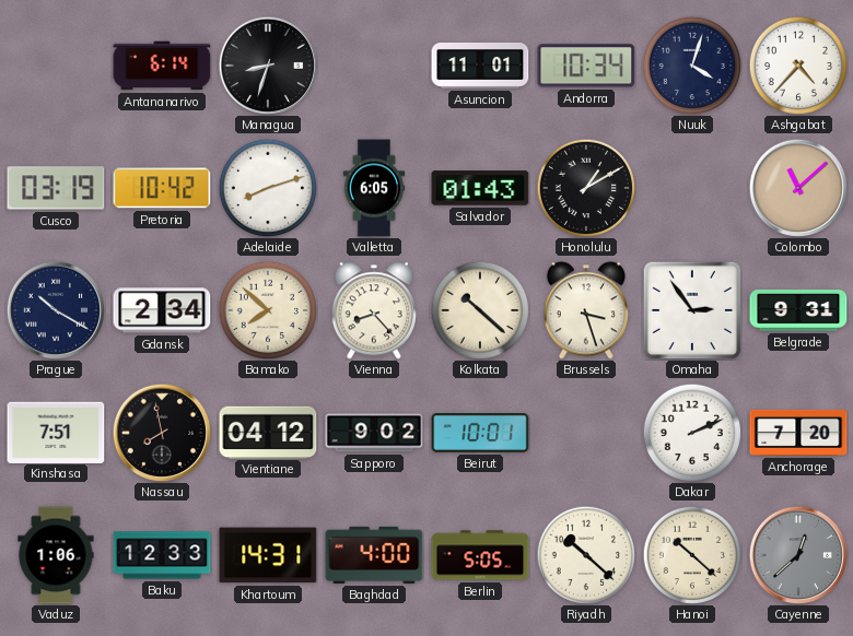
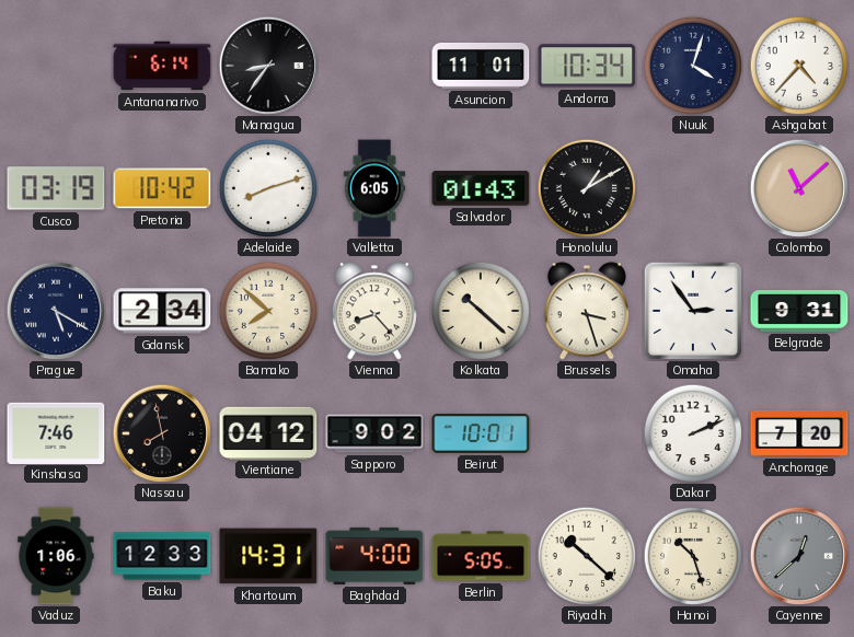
Managua: 8:33 -> 8:36 (267, 65)
Prague: 10:20 -> 5:20 (55, 310)
Kinshasa: 7:51 -> 7:46 (56, 432)
Hanoi: 10:22 -> 10:27 (693, 556)
